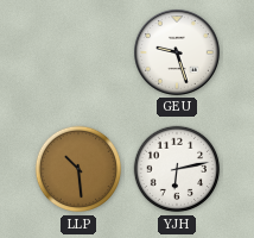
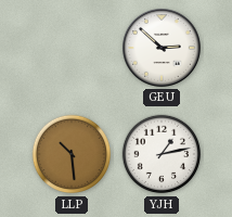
GEU: 9:27 -> 2:52 (163, 49)
YJH: 6:13 -> 1:13 (162, 154)
